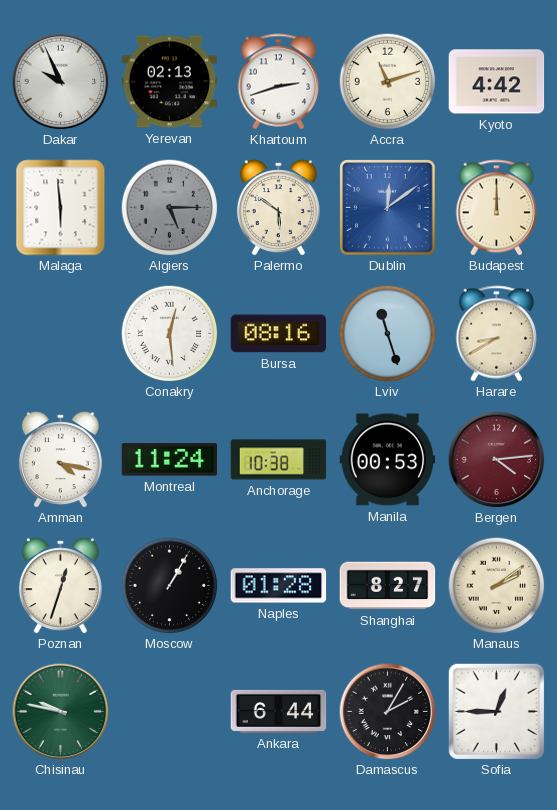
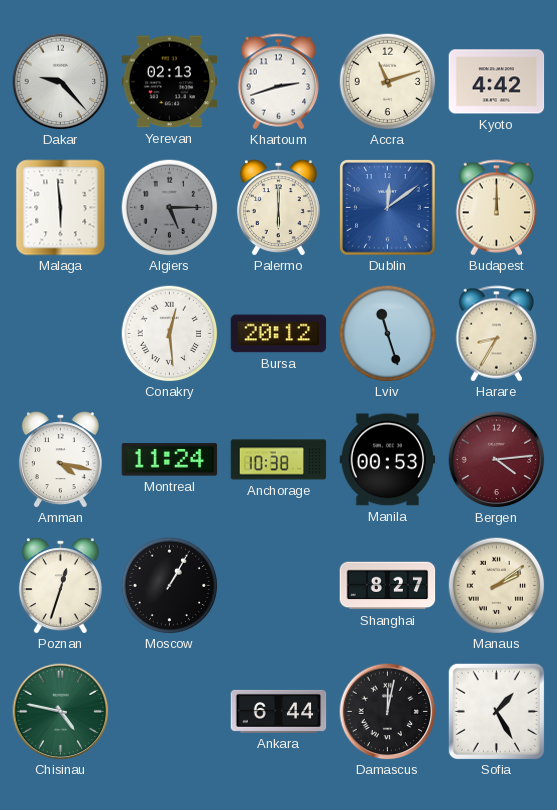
Dakar: 9:56 -> 9:23 (61, 82)
Palermo: 5:51 -> 6:00 (278, 208)
Bursa: 08:16 -> 20:12 (279, 334)
Harare: 8:40 -> 8:35 (497, 334)
Naples: 01:28 -> none (279, 586)
Chisinau: 9:47 -> 4:47 (61, 712)
Damascus: 2:05 -> 12:02 (388, 712)
Sofia: 12:45 -> 1:25 (496, 711)
